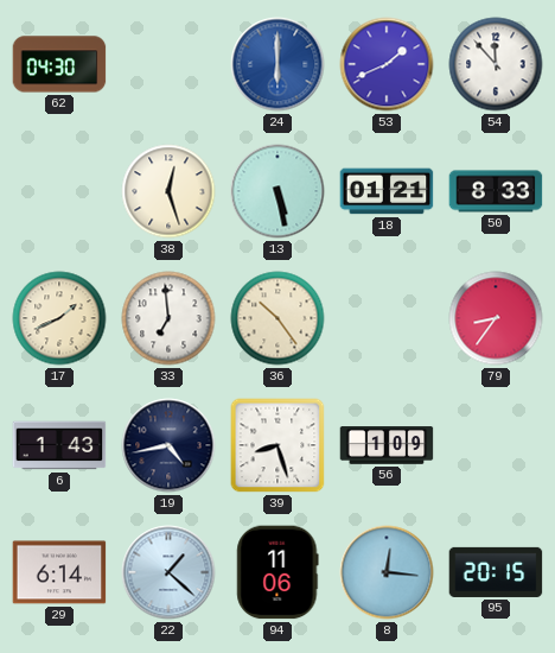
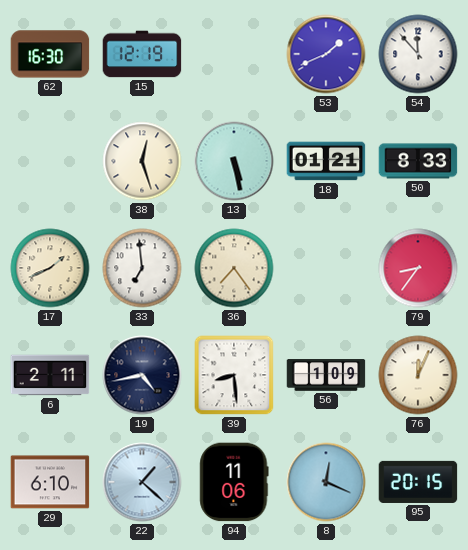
62: 04:30 -> 16:30 (50, 54)
15: none -> 12:19 (142, 54)
24: 6:00 -> none (277, 64)
36: 10:24 -> 7:24 (234, 268)
6: 1:43 -> 2:11 (50, 375)
39: 8:27 -> 8:29 (234, 375)
76: none -> 12:04 (418, 375)
29: 6:14 -> 6:10 (50, 482)
8: 12:16 -> 12:19 (326, 482)
